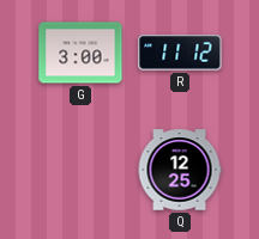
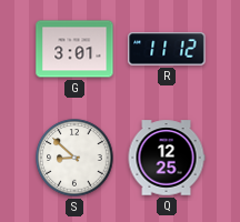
G: 3:00 -> 3:01 (74, 49)
S: none -> 8:52 (74, 158)
